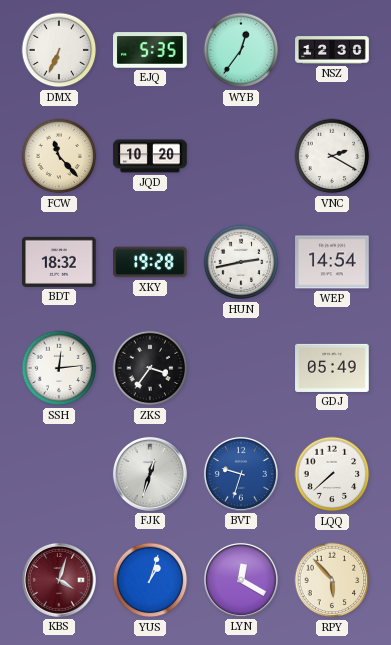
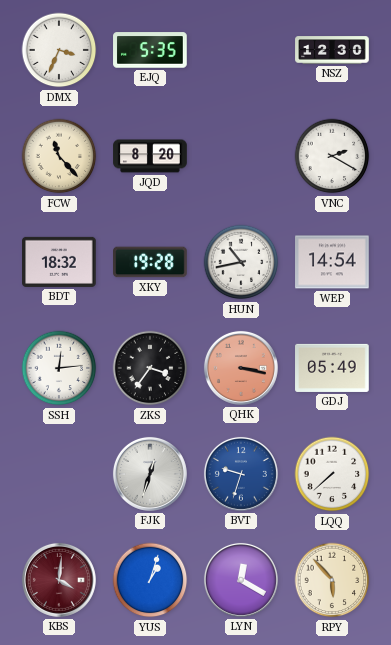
DMX: 6:34 -> 3:34 (59, 50)
WYB: 12:36 -> none (241, 50)
JQD: 10:20 -> 8:20 (150, 156)
HUN: 2:43 -> 10:43 (241, 262)
QHK: none -> 3:17 (241, 368)
KBS: 4:03 -> 4:01 (59, 580)
